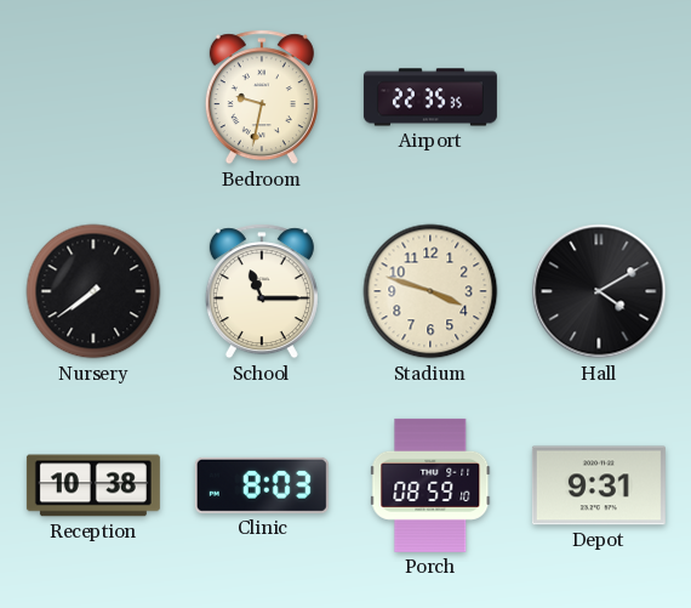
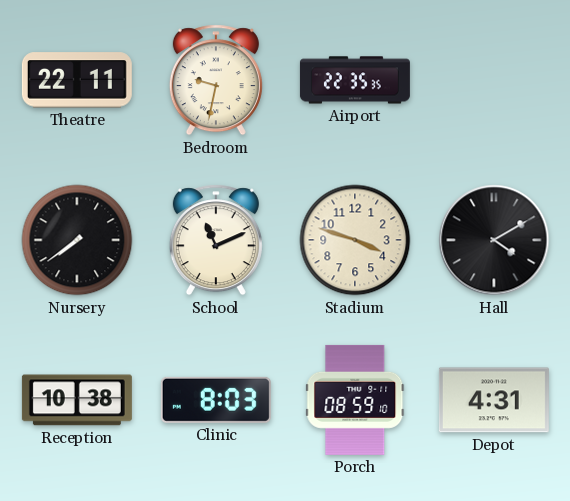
Theatre: none -> 22:11 (77, 80)
School: 11:15 -> 11:11 (216, 240)
Depot: 9:31 -> 4:31 (494, 400)
